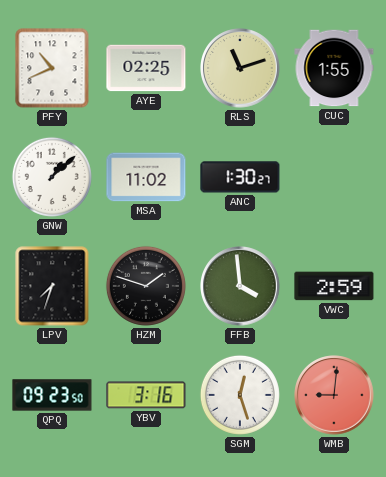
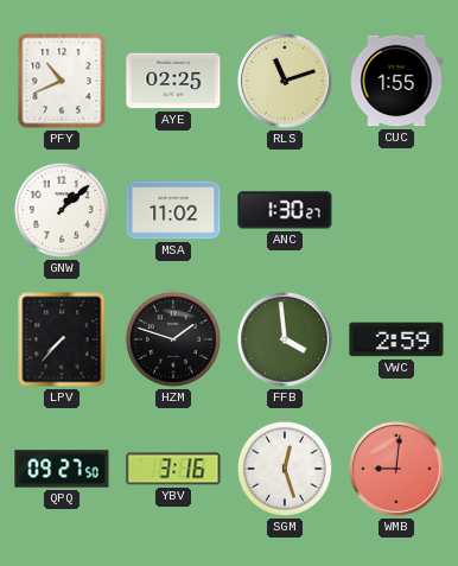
LPV: 7:33 -> 7:37 (62, 339)
QPQ: 09:23 -> 09:27 (62, 469)
